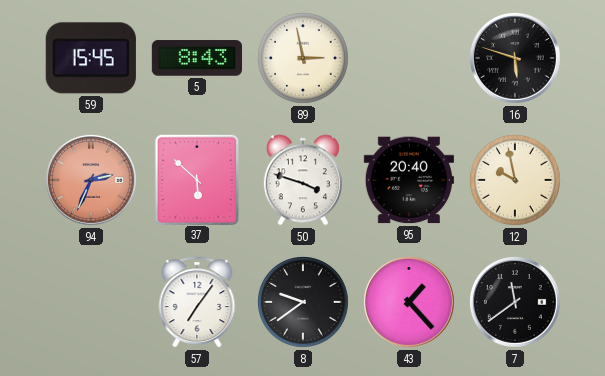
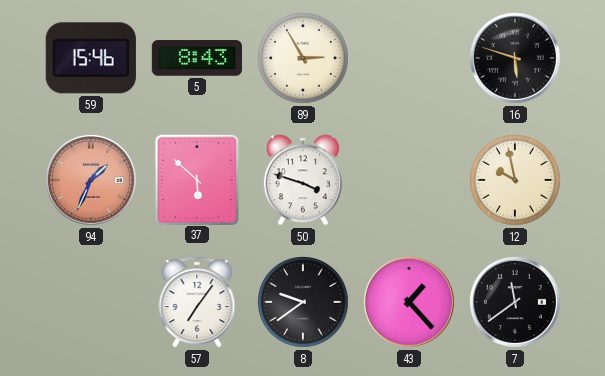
59: 15:45 -> 15:46 (91, 58)
89: 2:58 -> 2:55 (304, 59)
94: 2:34 -> 1:34 (91, 180)
95: 20:40 -> none (409, 180)
